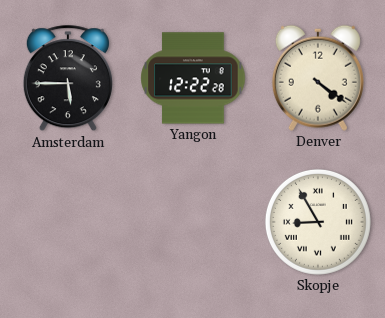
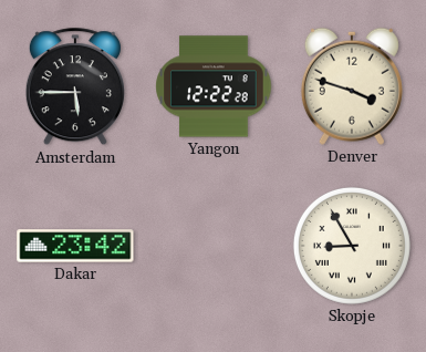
Denver: 4:21 -> 3:48 (352, 86)
Dakar: none -> 23:42 (75, 246)
